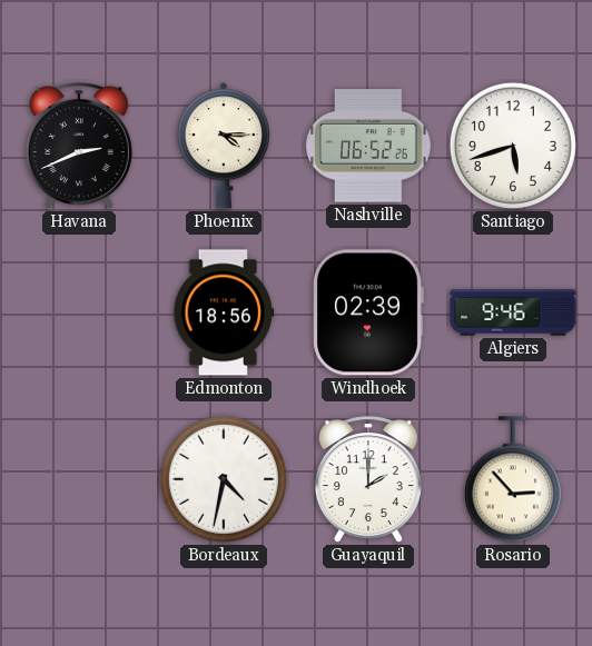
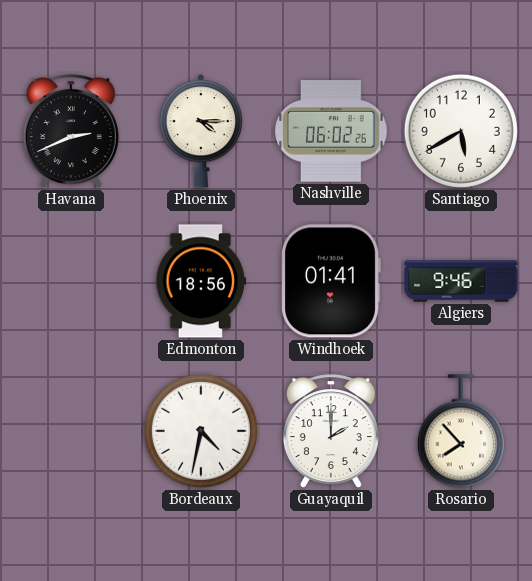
Nashville: 06:52 -> 06:02 (331, 131)
Santiago: 5:42 -> 5:40 (461, 131)
Windhoek: 02:39 -> 01:41 (331, 281)
Rosario: 2:53 -> 7:53 (461, 431)
